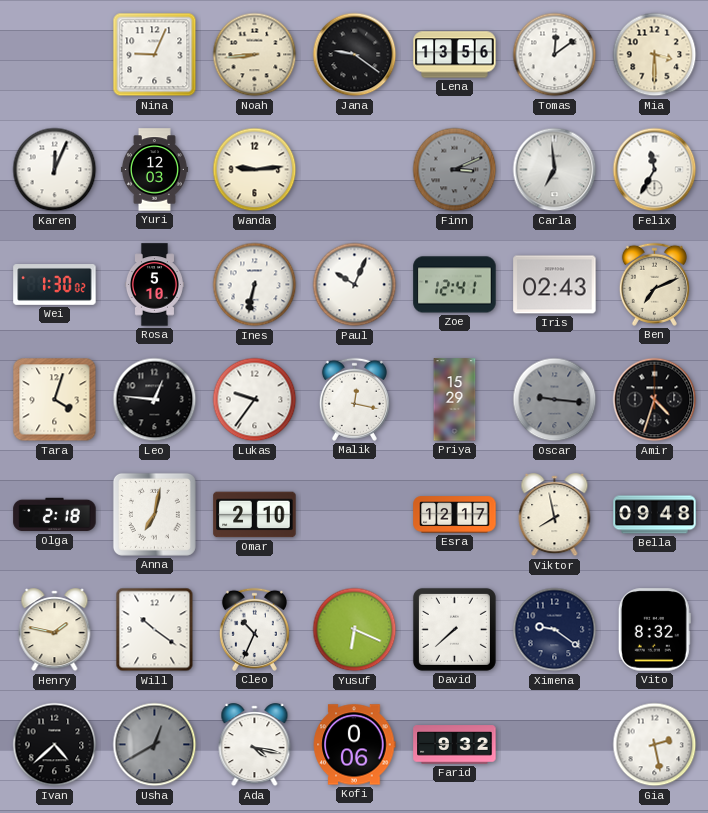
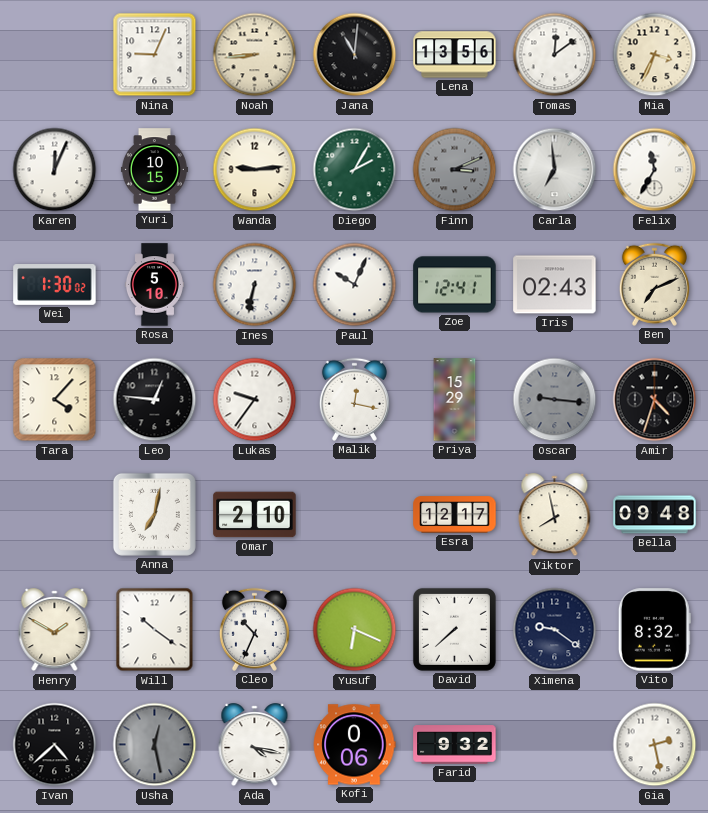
Jana: 9:21 -> 11:01 (355, 55)
Mia: 3:30 -> 3:34 (655, 55)
Yuri: 12:03 -> 10:15 (154, 170)
Diego: none -> 2:05 (355, 170)
Tara: 4:03 -> 4:07 (55, 400)
Olga: 2:18 -> none (55, 515)
Henry: 1:47 -> 1:50 (55, 630)
Usha: 12:40 -> 12:28 (155, 745)
